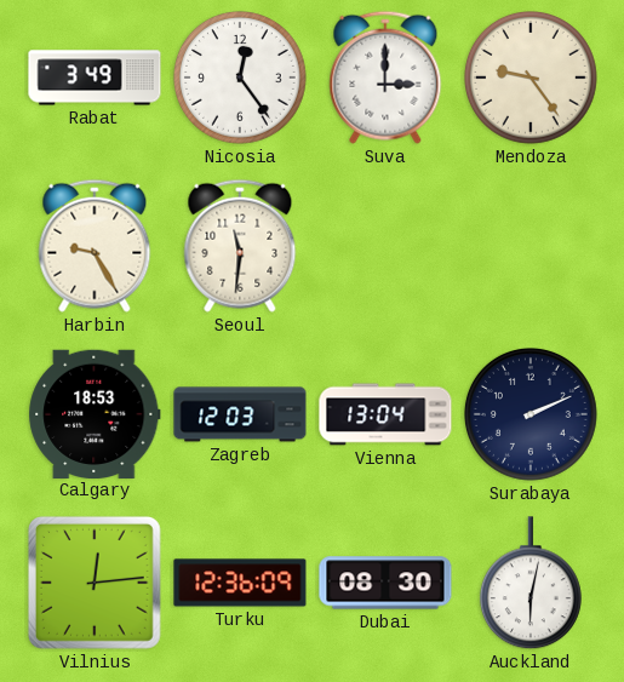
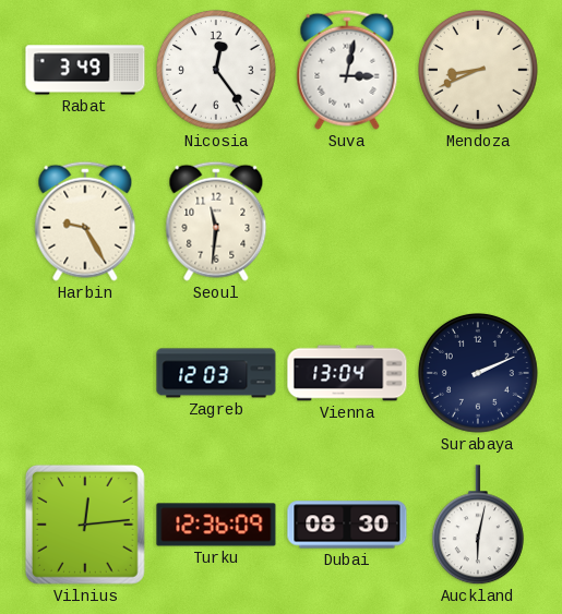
Suva: 3:00 -> 3:02 (347, 70)
Mendoza: 9:24 -> 8:41 (478, 70)
Calgary: 18:53 -> none (95, 413)
